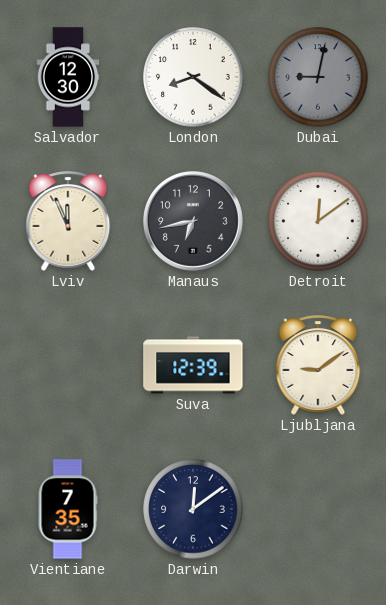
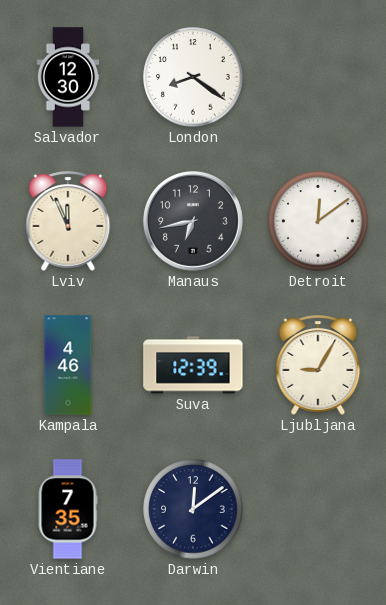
Dubai: 9:02 -> none (318, 77)
Kampala: none -> 4:46 (68, 365)
Ljubljana: 9:09 -> 9:05 (318, 365)
